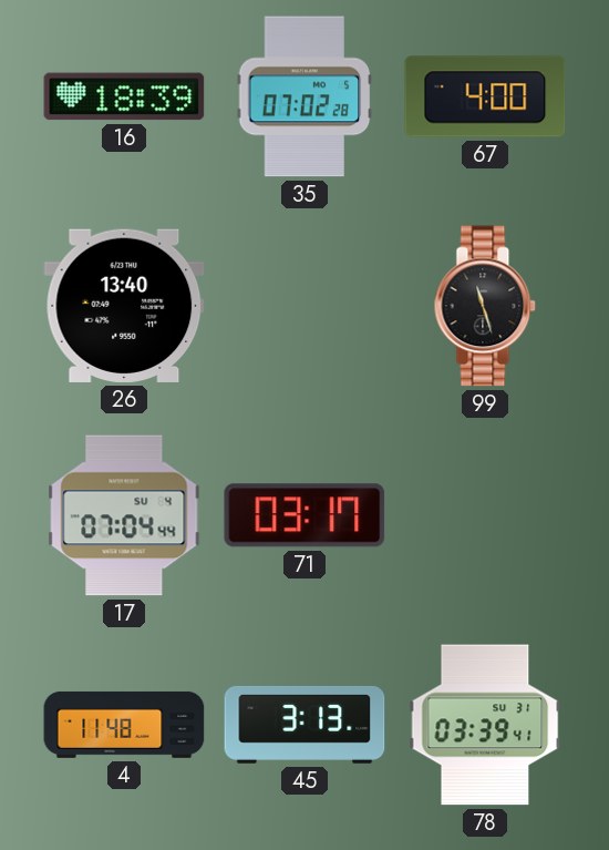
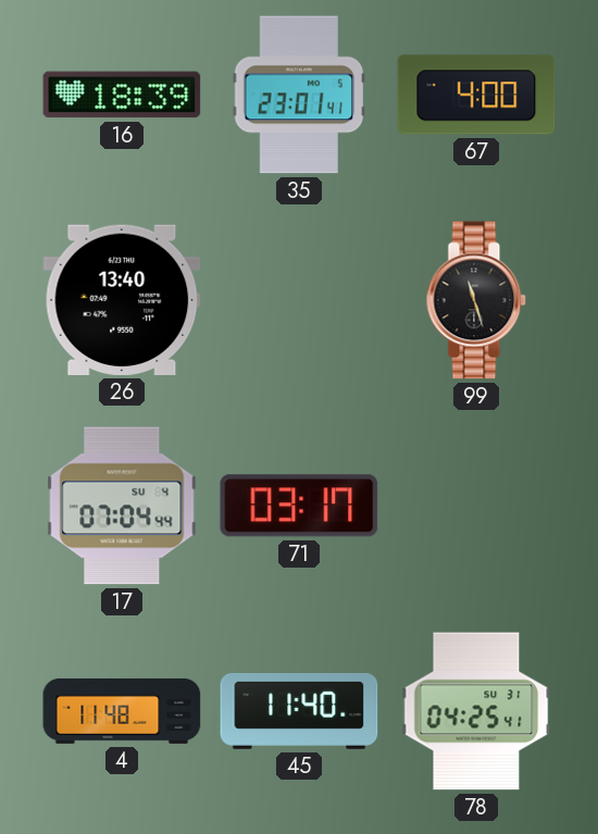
35: 07:02 -> 23:01 (299, 95)
45: 3:13 -> 11:40 (299, 711)
78: 03:39 -> 04:25 (476, 711)
